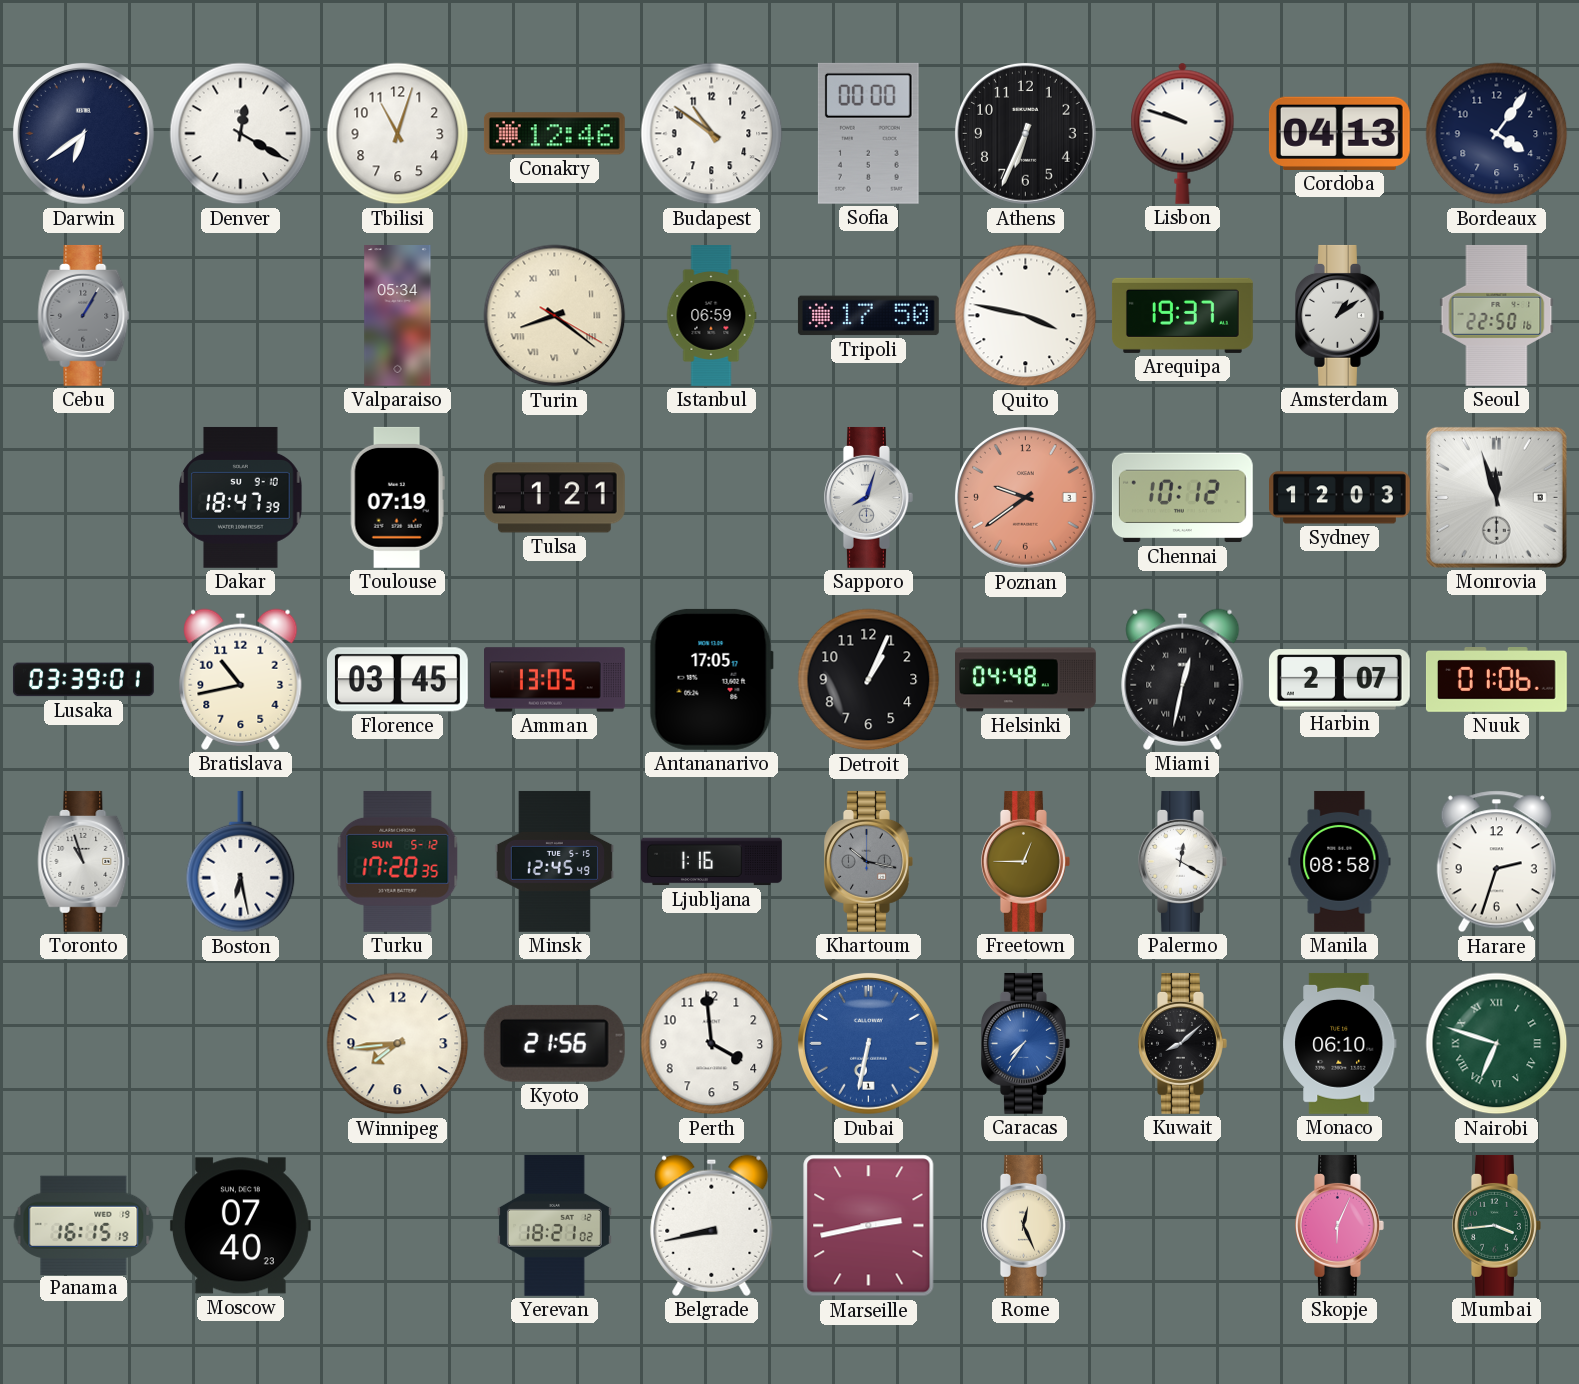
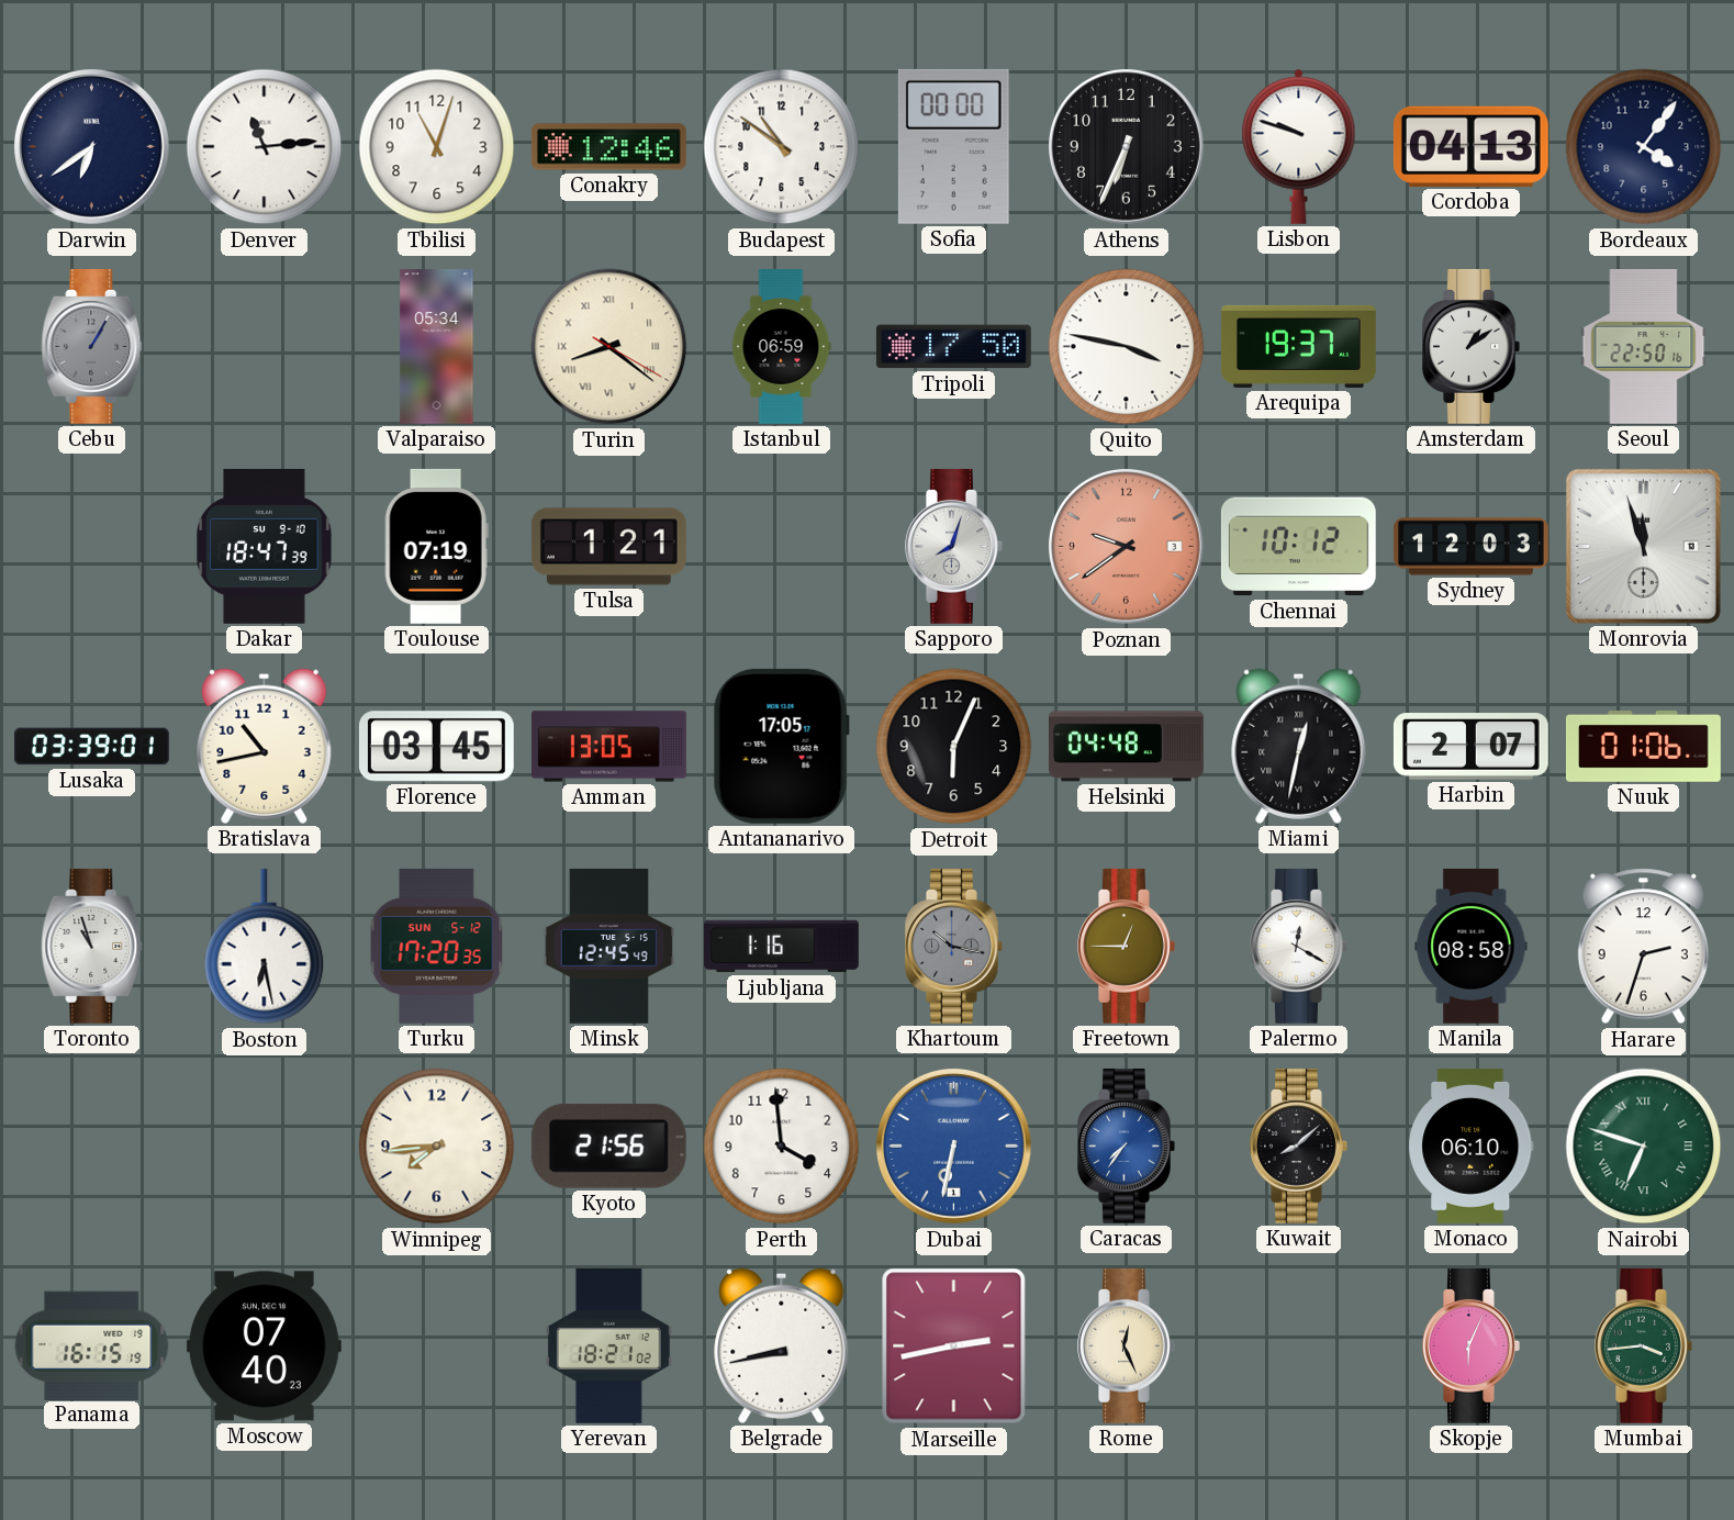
Denver: 12:20 -> 11:14 (265, 147)
Detroit: 1:04 -> 6:04 (954, 747)
